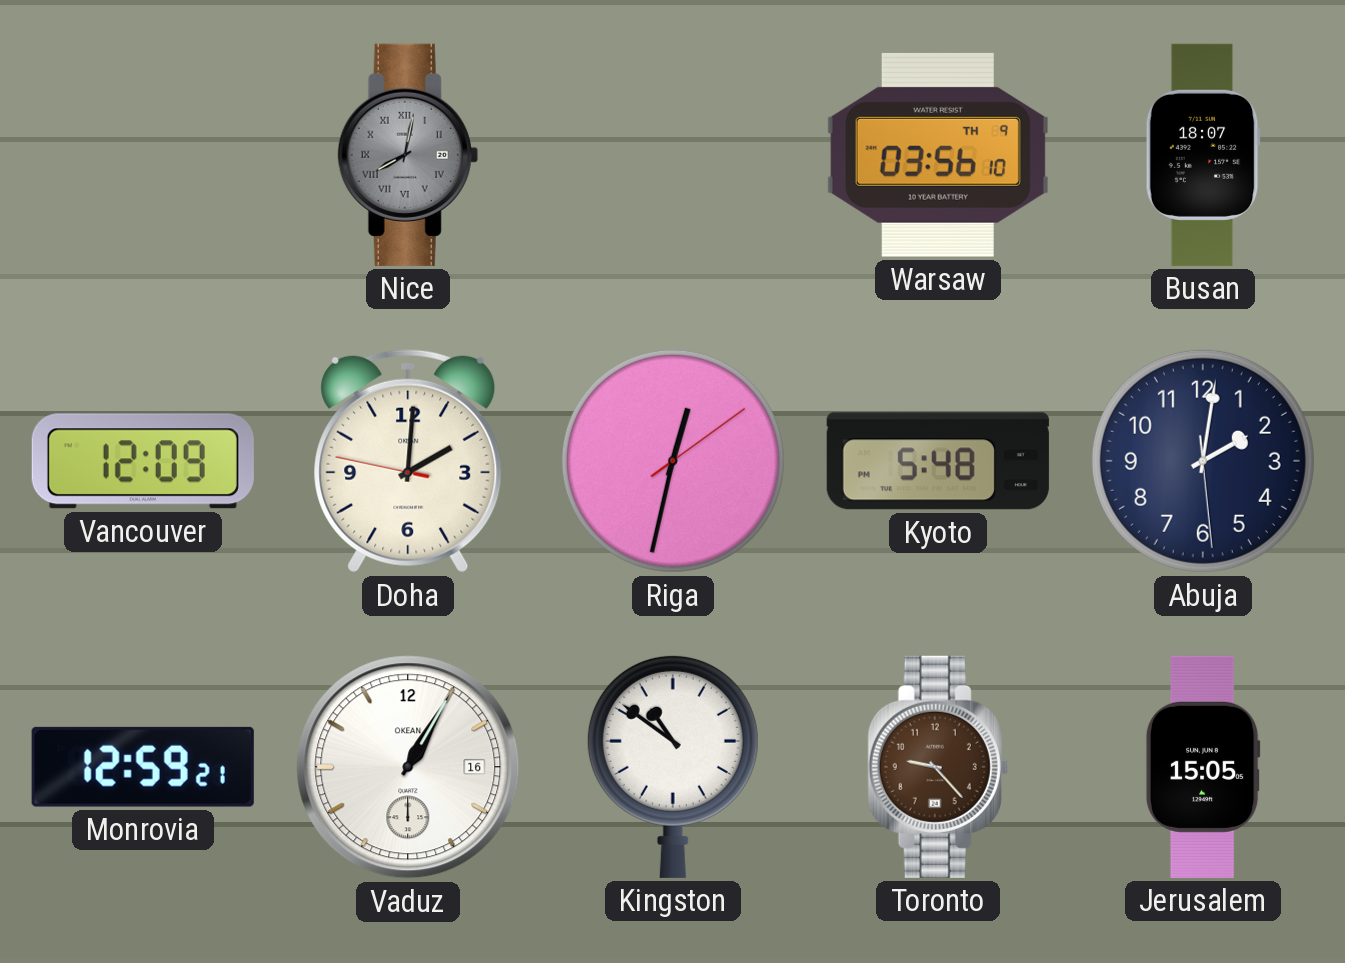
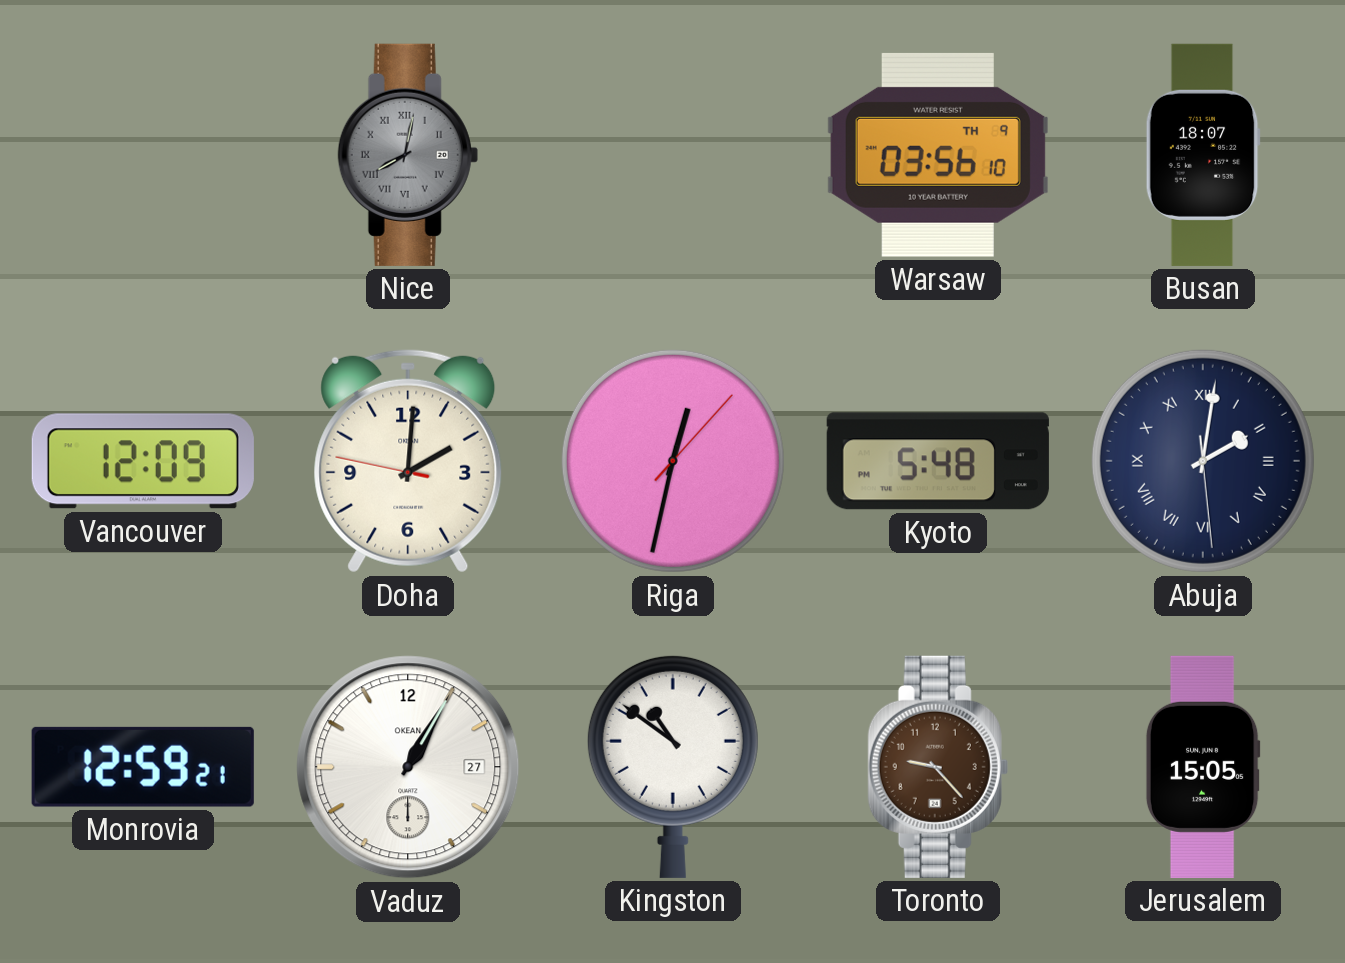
Riga: 12:32:09 -> 12:32:07 (673, 461)
Abuja numerals: Arabic -> Roman (1203, 461)
Vaduz date: 16 -> 27 (408, 767)
